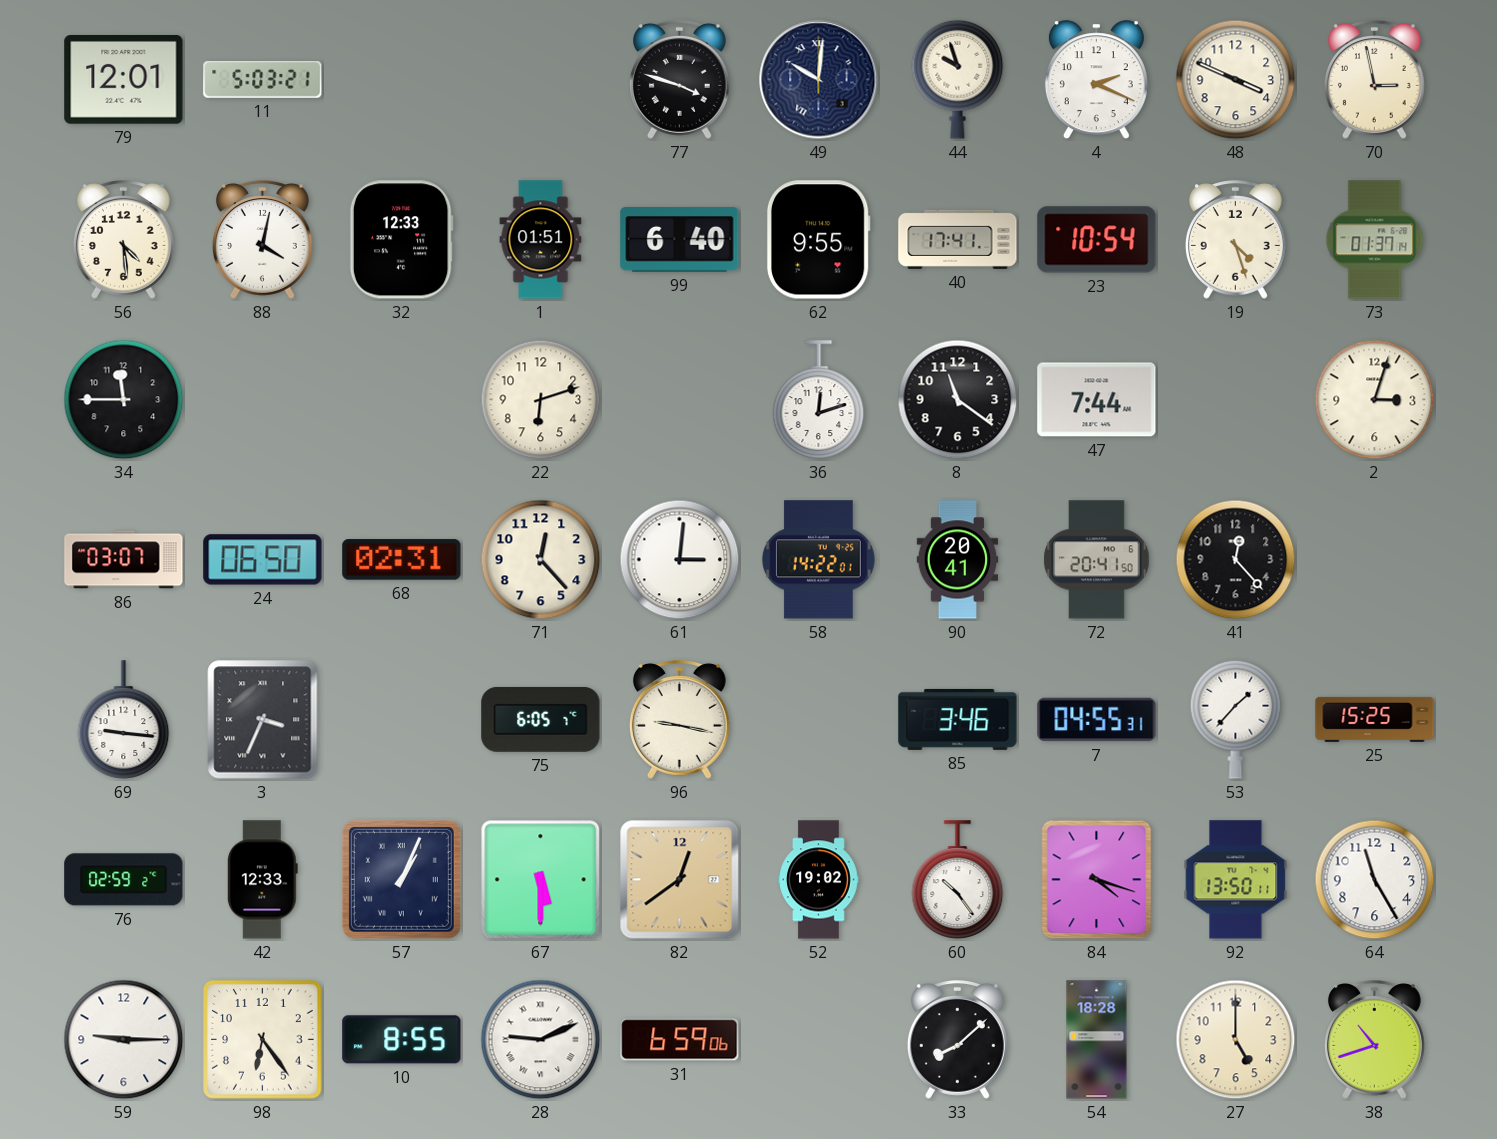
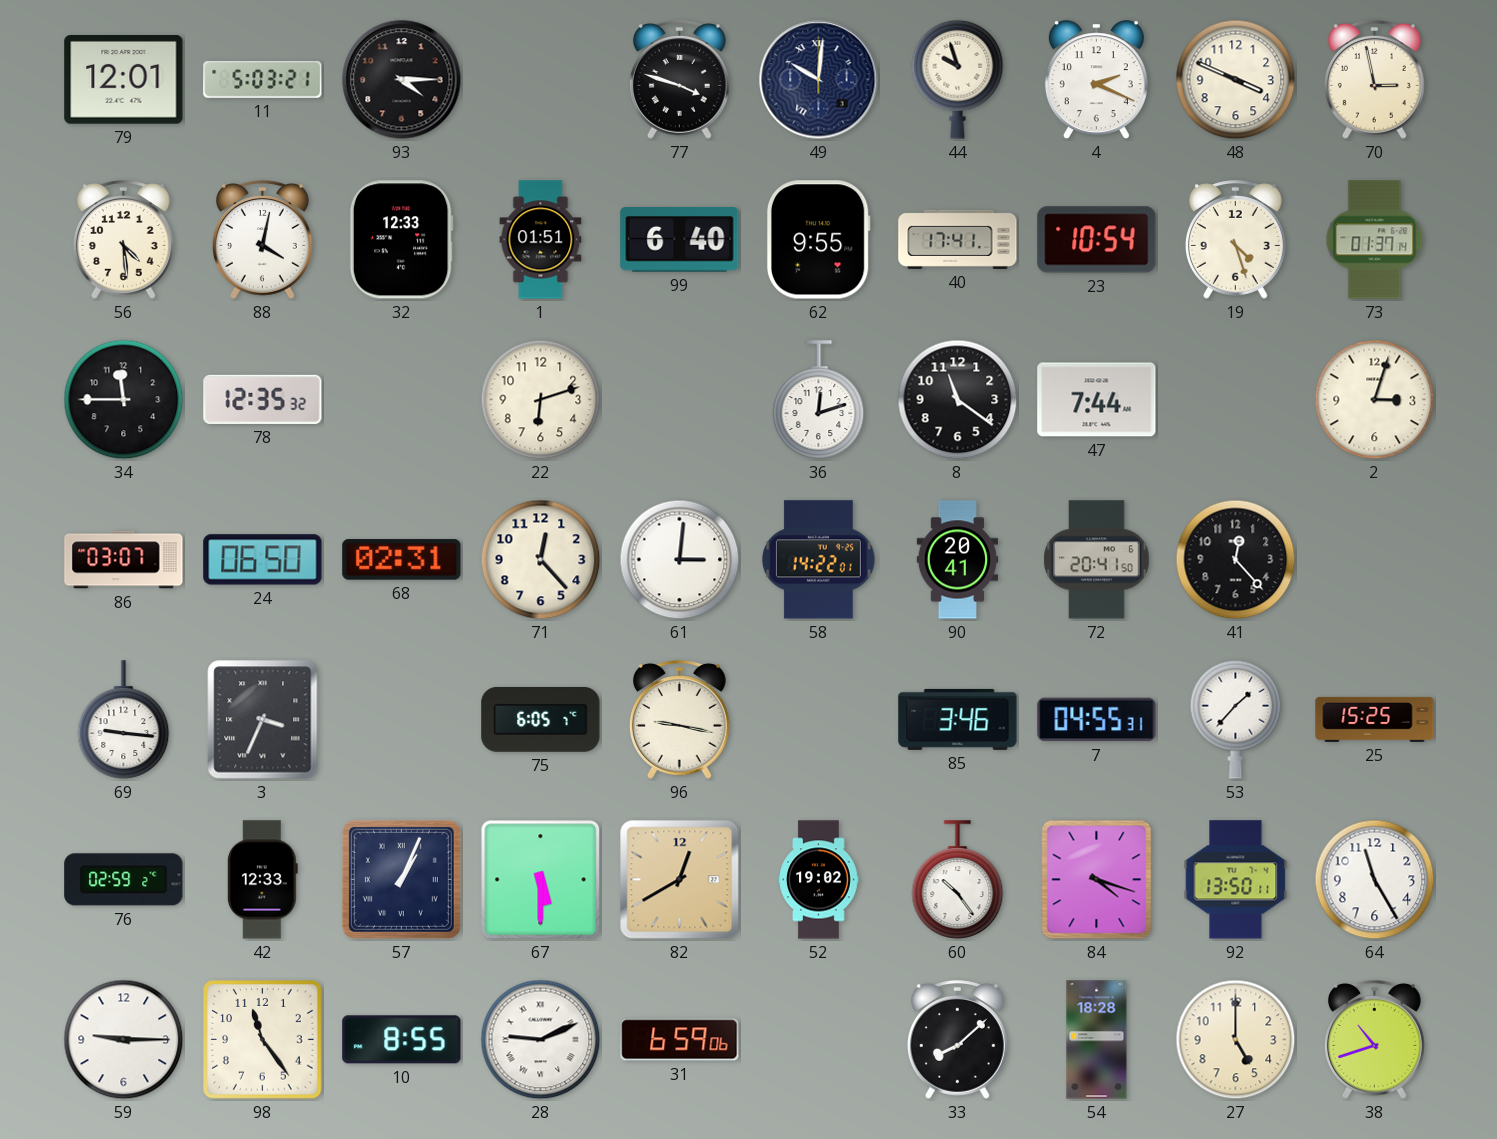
93: none -> 4:15 (402, 80)
78: none -> 12:35 (263, 399)
82: 12:39 -> 12:40 (680, 880)
98: 6:24 -> 11:24 (263, 1040)
